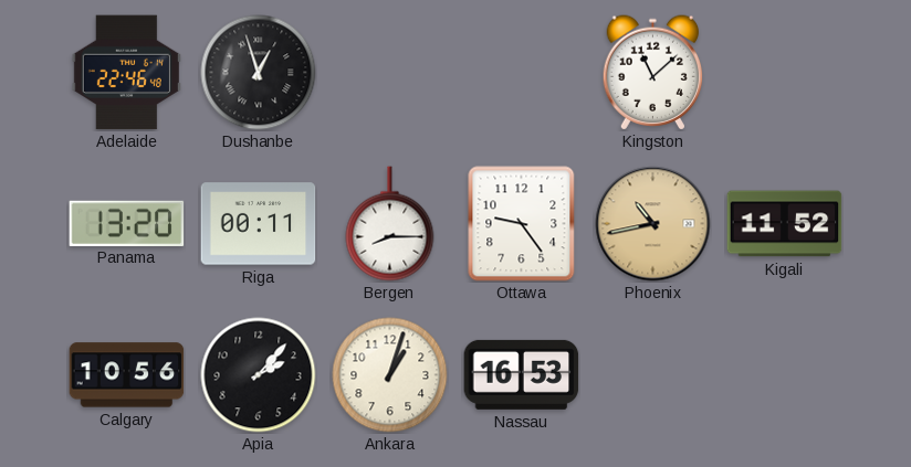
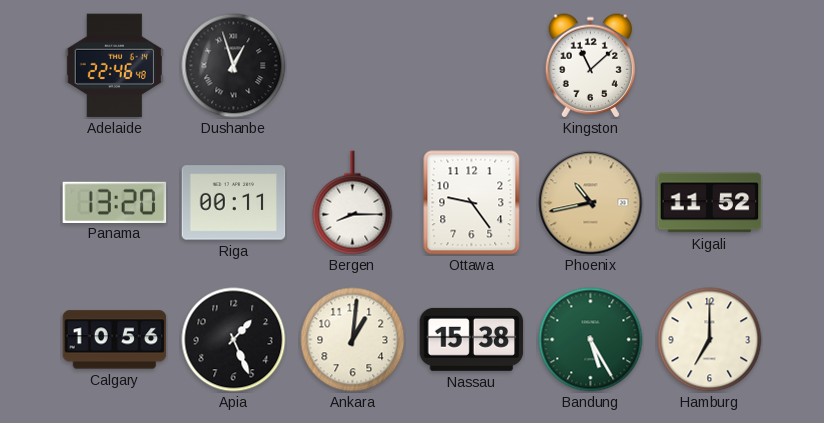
Apia: 2:07 -> 1:26 (234, 340)
Ankara: 1:03 -> 1:01 (353, 340)
Nassau: 16:53 -> 15:38 (472, 339)
Bandung: none -> 5:25 (591, 340)
Hamburg: none -> 7:00 (710, 340)
